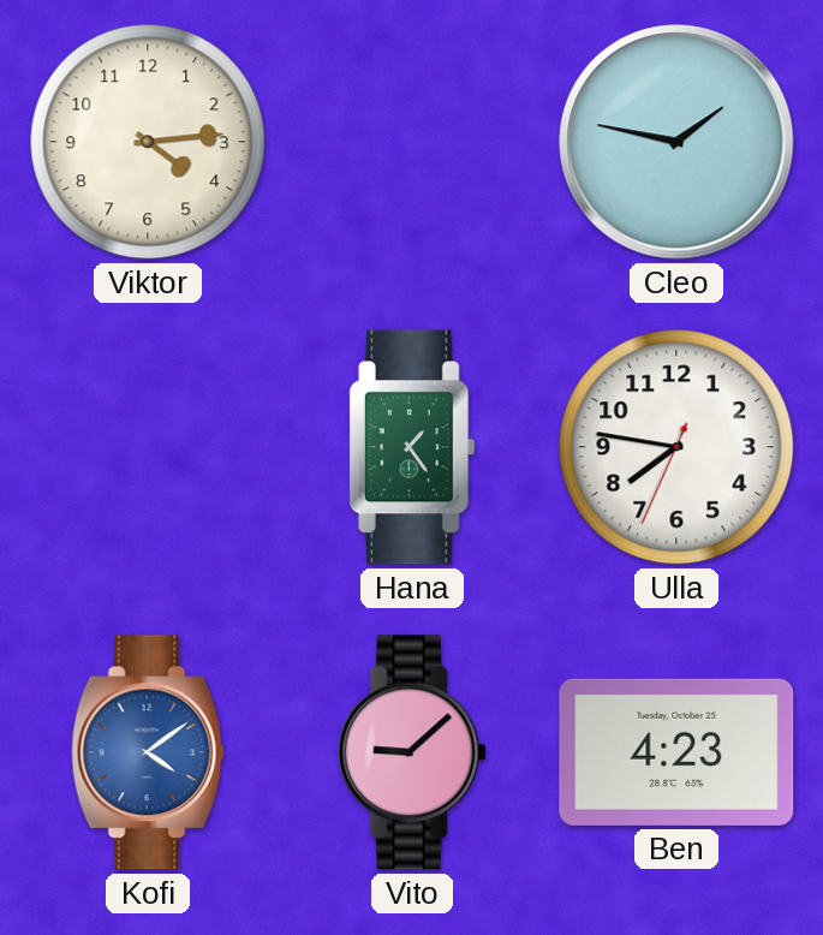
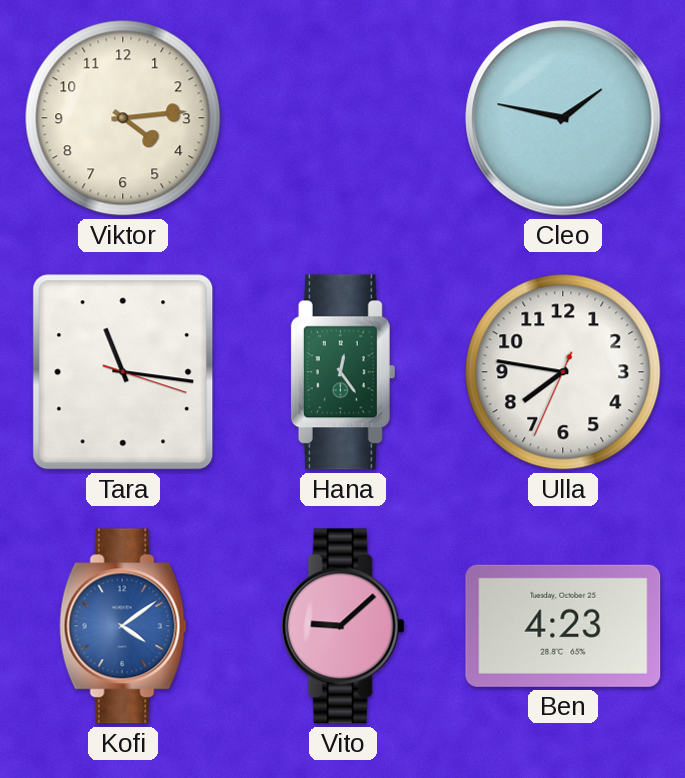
Tara: none -> 11:16 (123, 372)
Hana: 1:24 -> 12:24 (342, 372)
